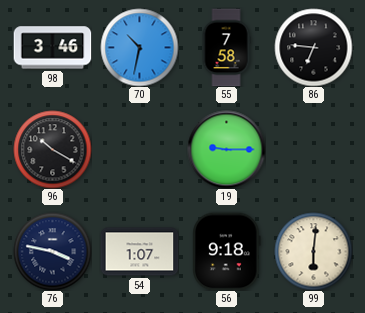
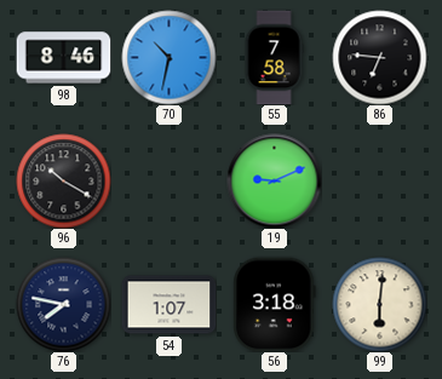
98: 3:46 -> 8:46 (63, 58)
19: 9:15 -> 9:11 (274, 180)
76: 3:47 -> 7:47 (63, 304)
56: 9:18 -> 3:18 (275, 304)
